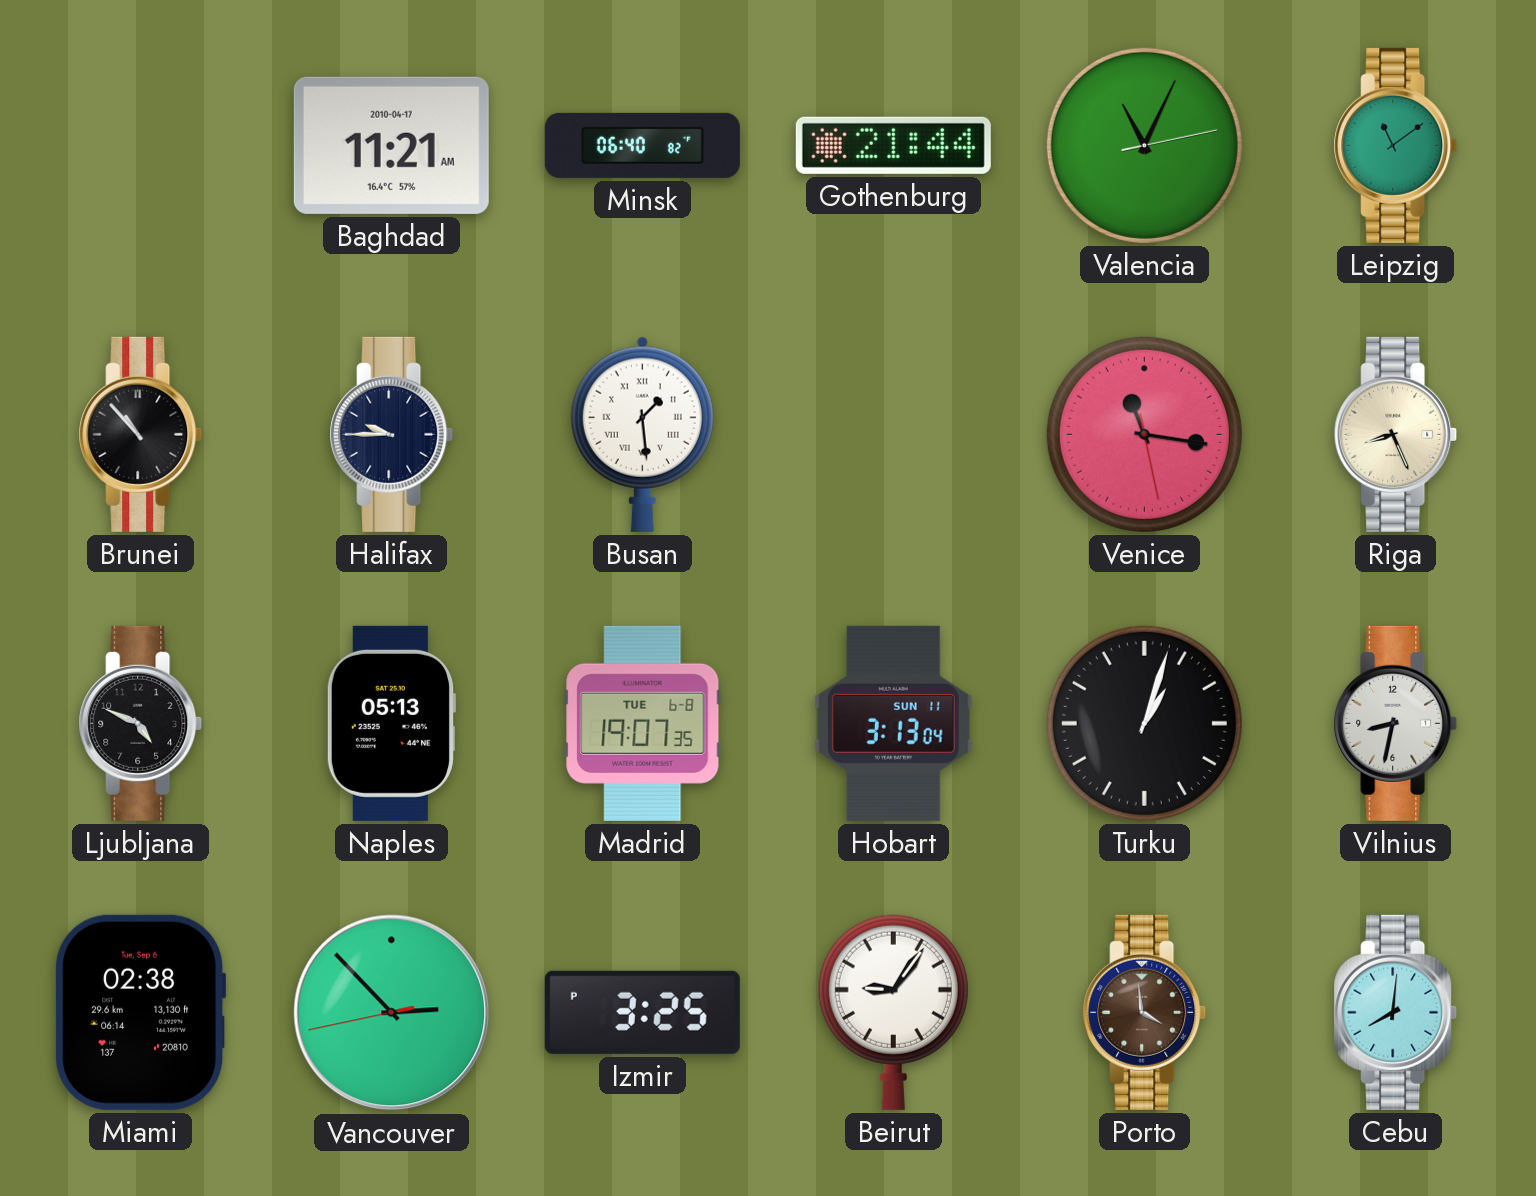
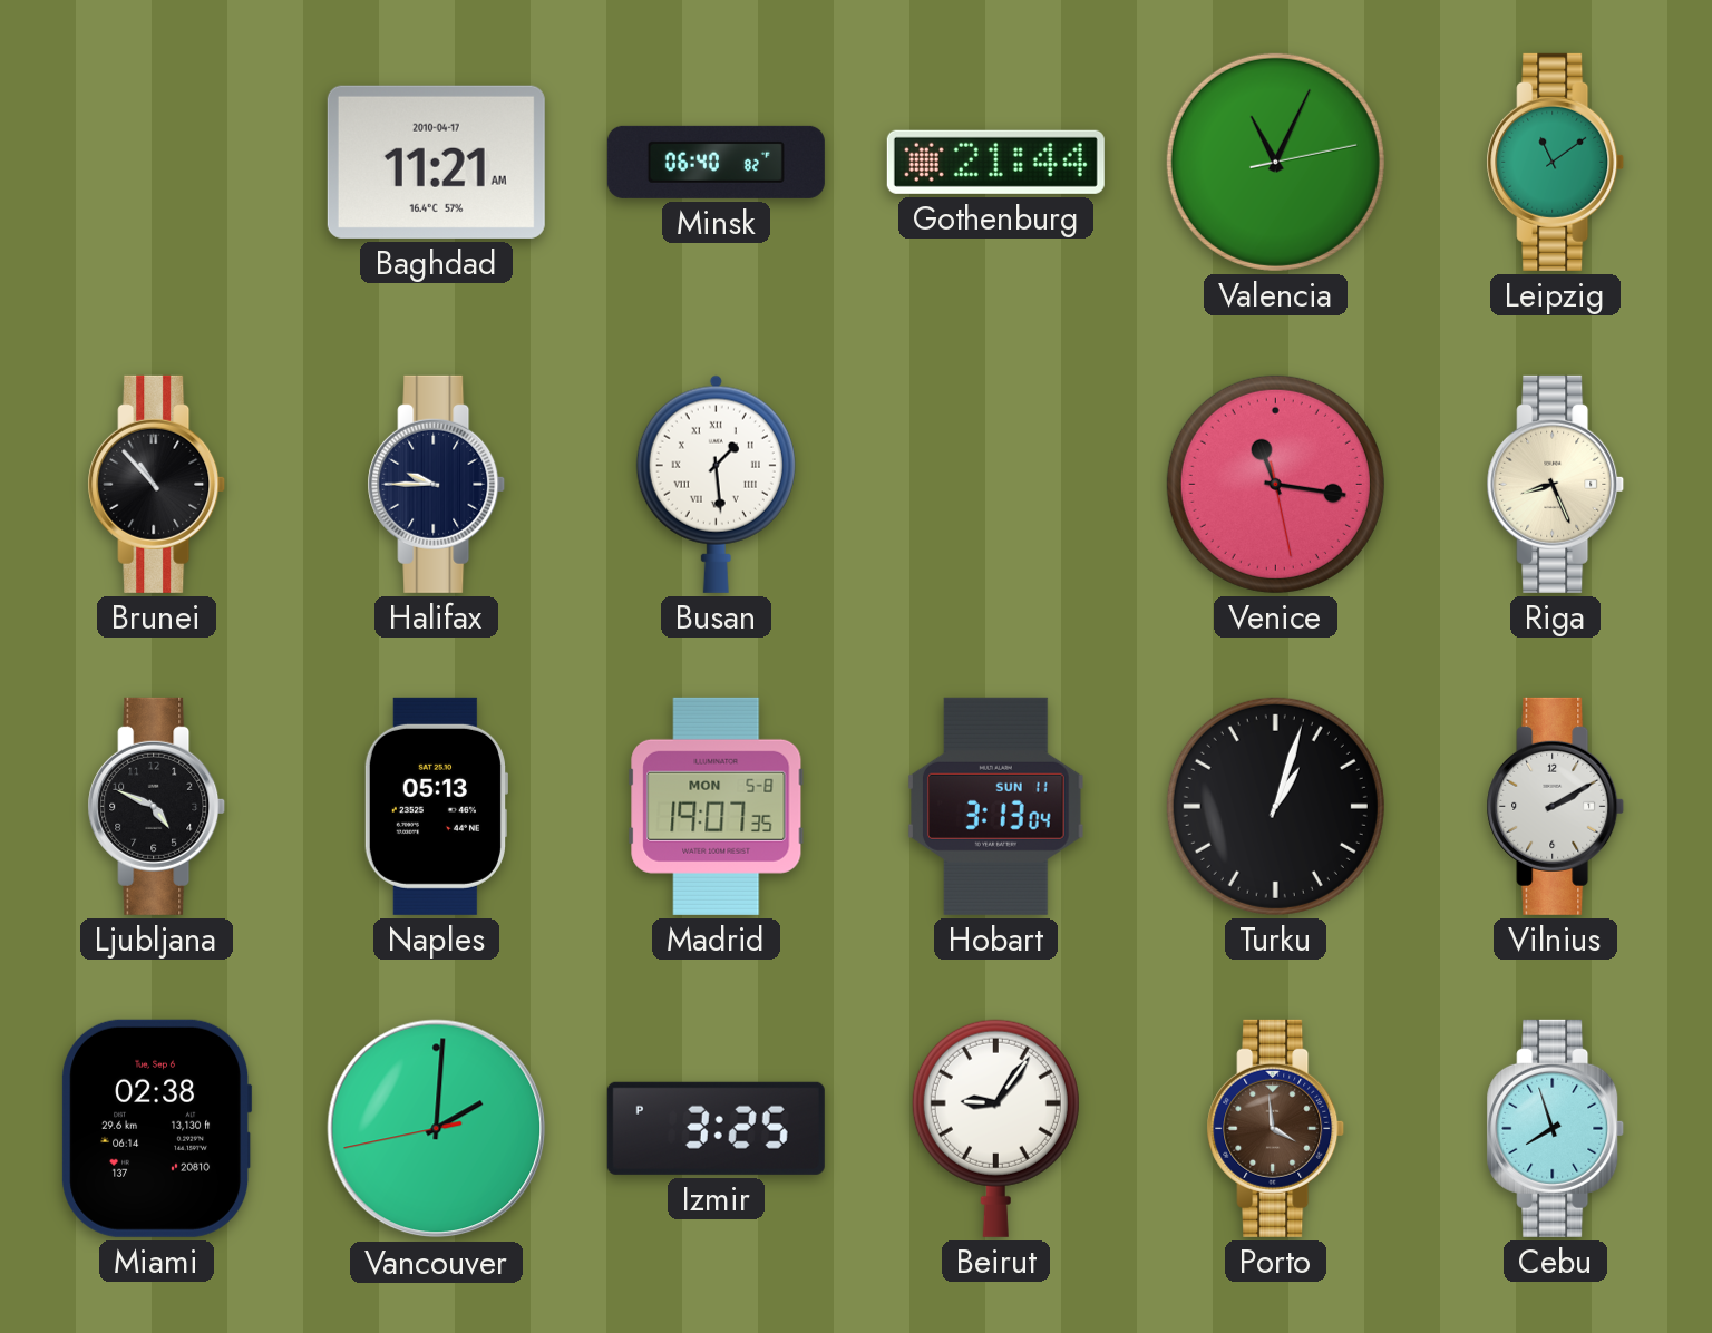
Madrid date: TUE 6-8 -> MON 5-8 (717, 806)
Vilnius: 8:32 -> 2:10 (1556, 806)
Vancouver: 2:52 -> 2:00 (437, 1129)
Cebu: 8:01 -> 7:57 (1556, 1128)
